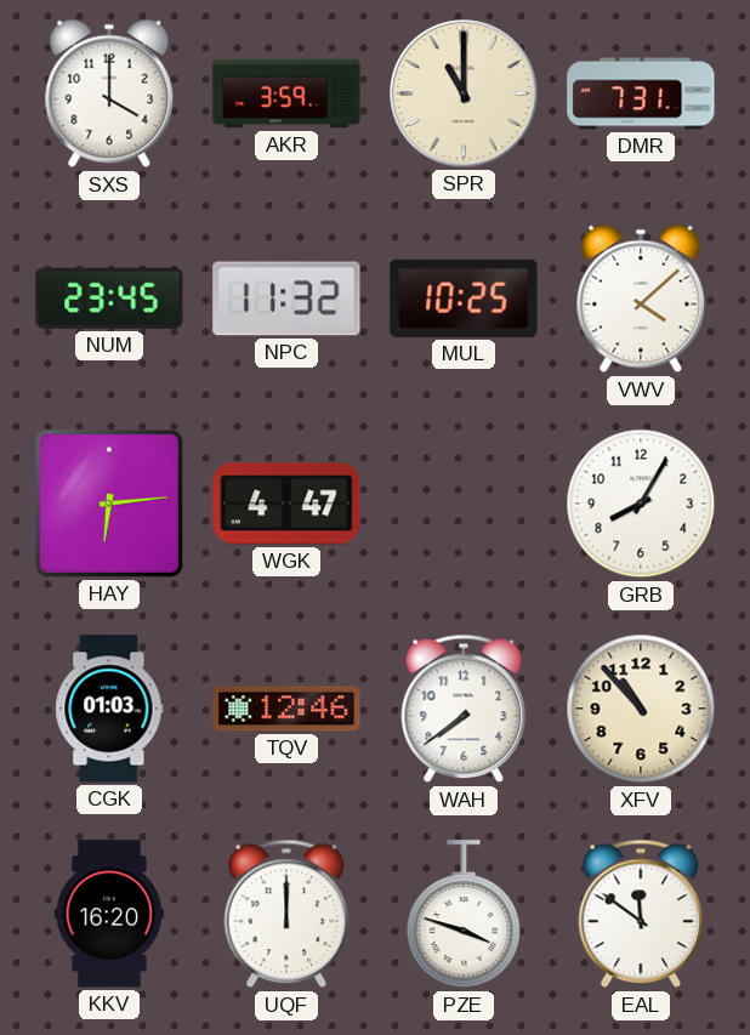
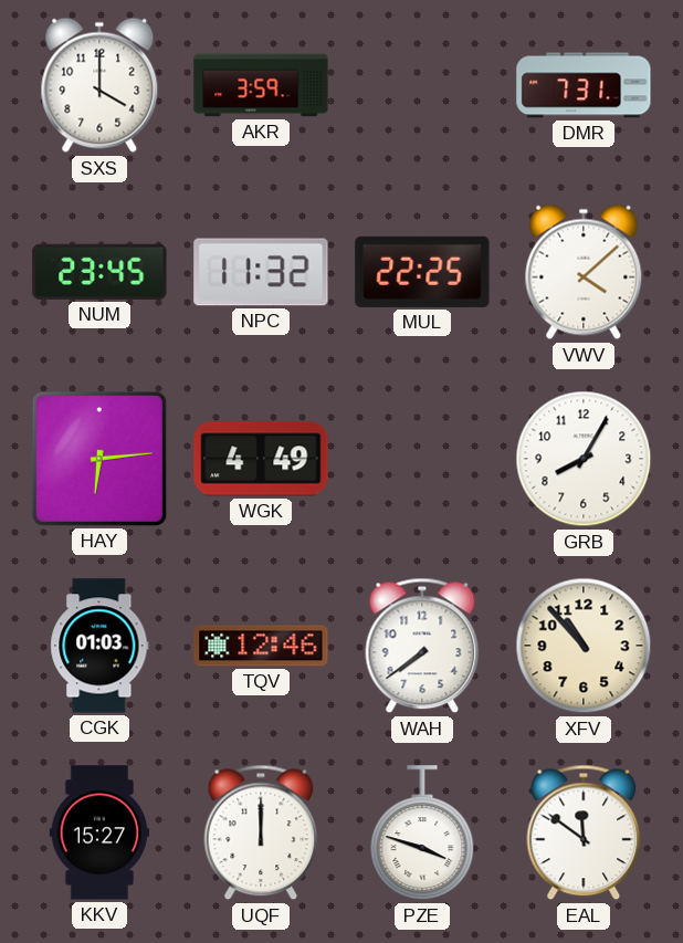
SPR: 11:00 -> none (464, 93)
MUL: 10:25 -> 22:25 (422, 272)
WGK: 4:47 -> 4:49 (261, 459)
KKV: 16:20 -> 15:27 (98, 832)
